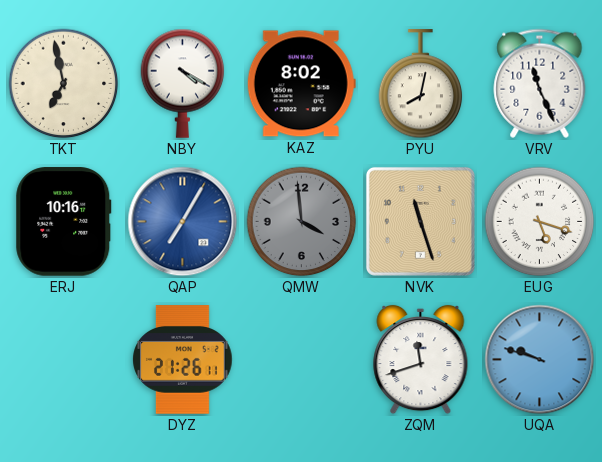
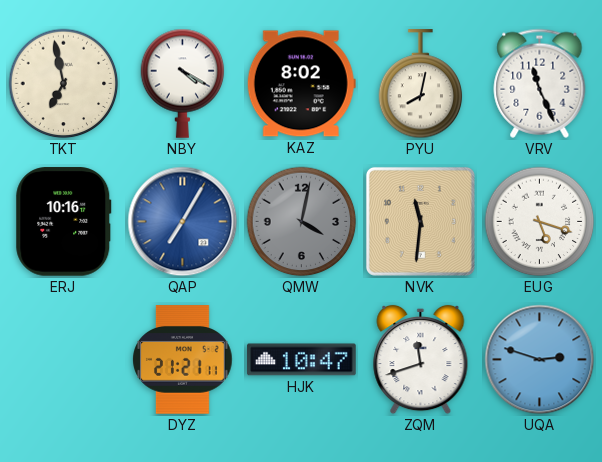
QMW: 3:59 -> 4:02 (302, 222)
NVK: 11:27 -> 11:31 (420, 221)
DYZ: 21:26 -> 21:21 (183, 360)
HJK: none -> 10:47 (302, 360)
UQA: 9:48 -> 2:48 (540, 360)
